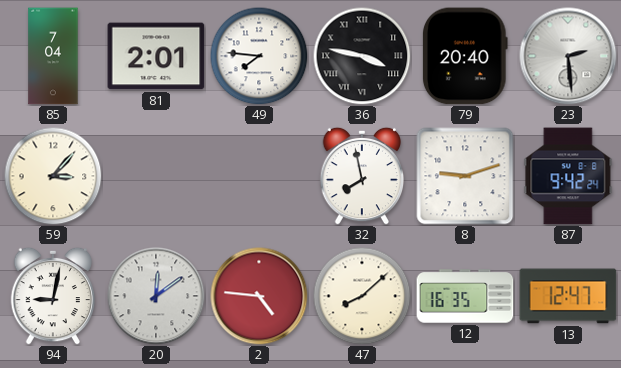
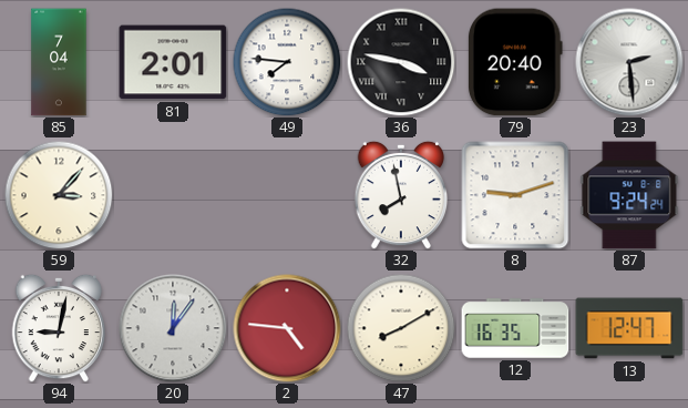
87: 9:42 -> 9:24 (629, 195)
20: 12:09 -> 12:06 (173, 328)
47: 8:08 -> 8:10 (401, 328)
